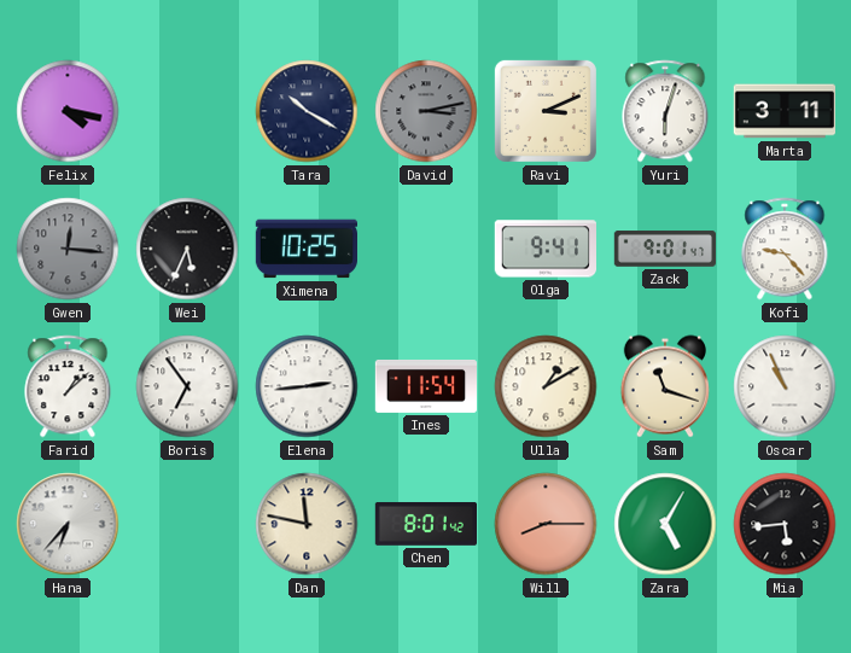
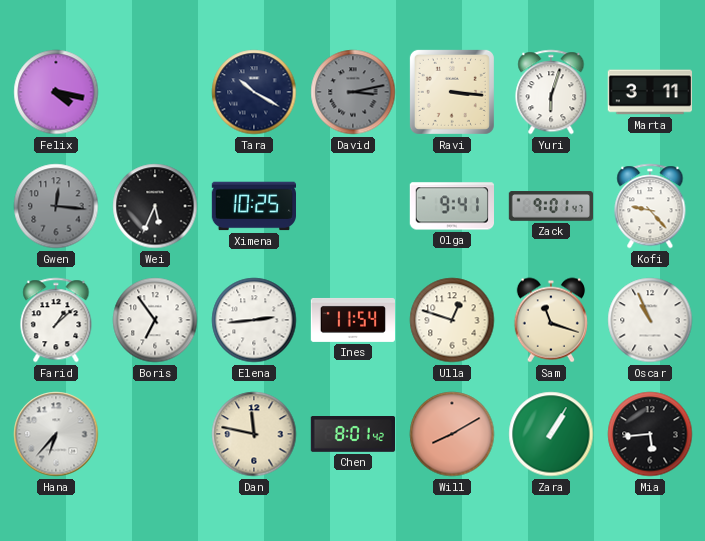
Ravi: 3:11 -> 3:16 (452, 92)
Ulla: 1:10 -> 12:48 (452, 320)
Will: 8:15 -> 8:10 (452, 434)
Zara: 5:05 -> 1:05 (551, 434)
